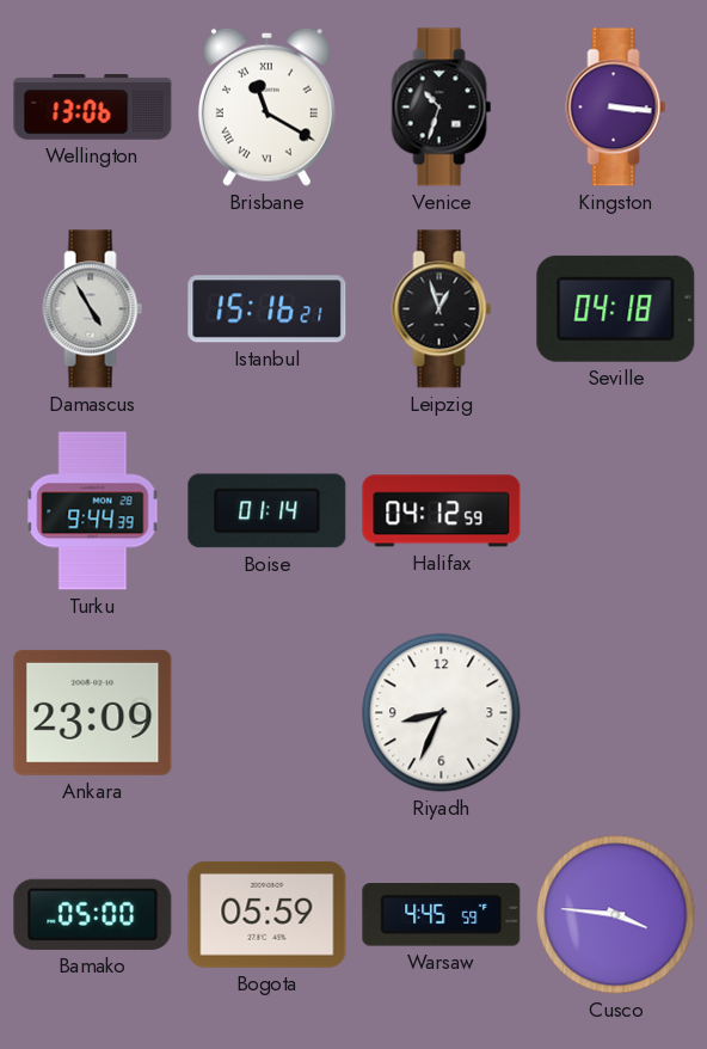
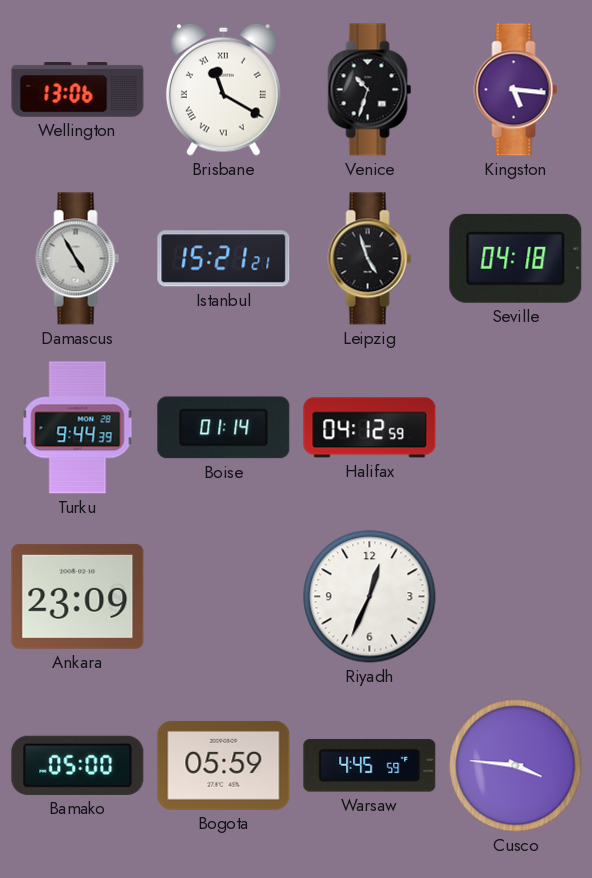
Kingston: 3:16 -> 5:16 (516, 90)
Istanbul: 15:16 -> 15:21 (224, 259)
Leipzig: 12:57 -> 4:57 (370, 259)
Riyadh: 8:34 -> 12:34 (370, 597)
